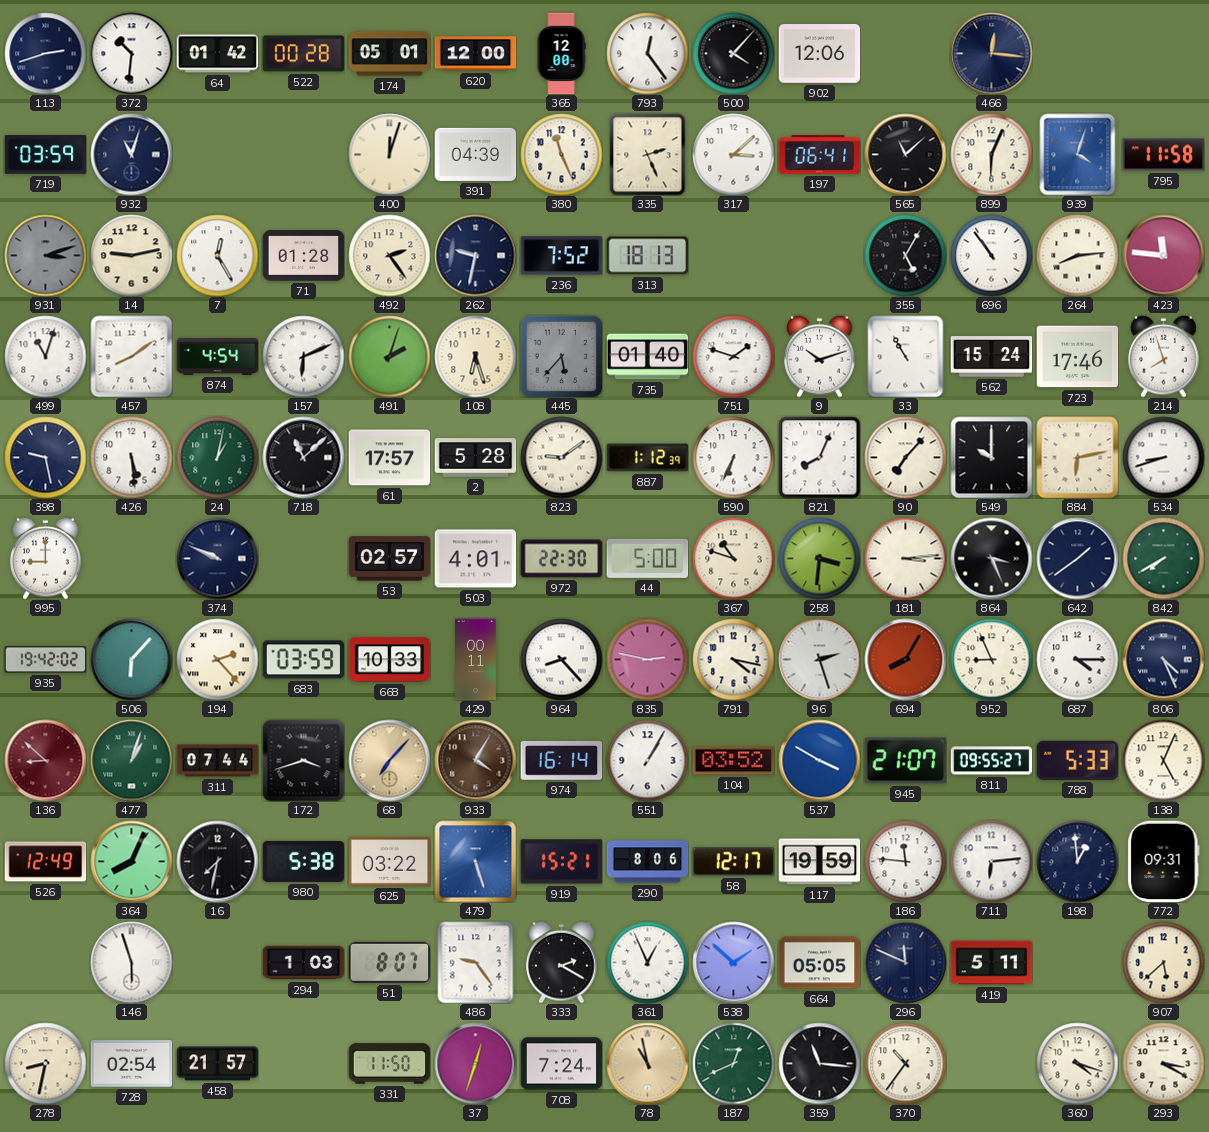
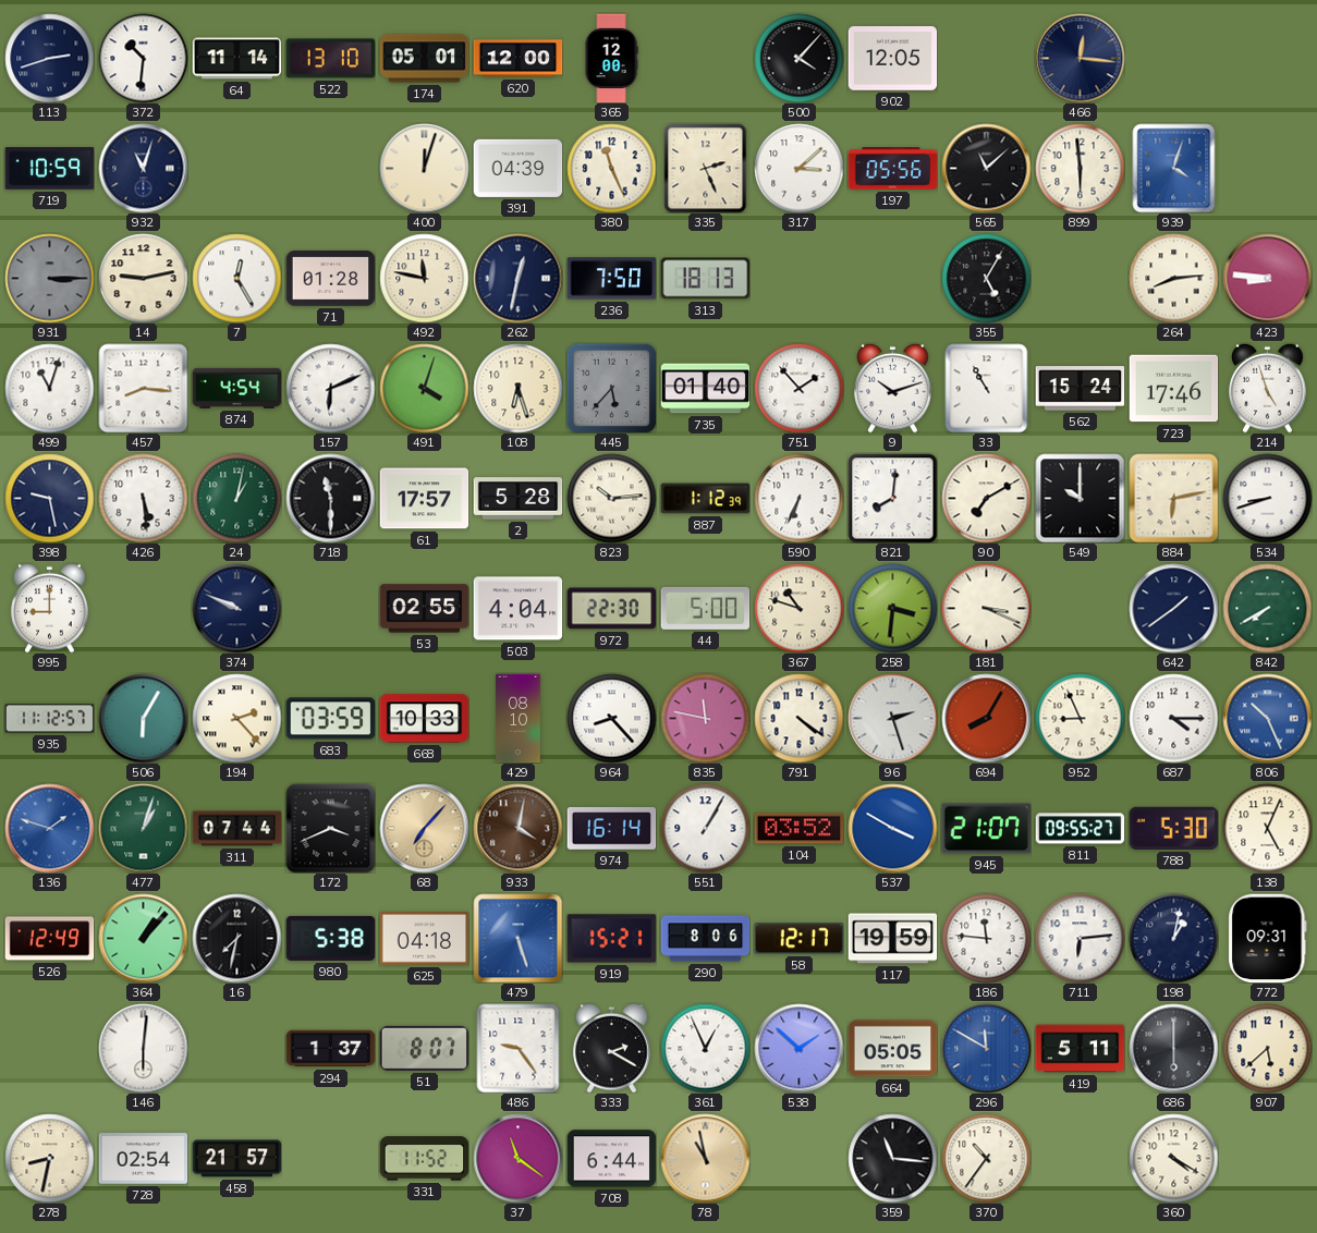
64: 01:42 -> 11:14 (236, 59)
522: 00:28 -> 13:10 (330, 59)
793: 12:24 -> none (647, 53)
902: 12:06 -> 12:05 (892, 59)
719: 03:59 -> 10:59 (49, 169)
197: 06:41 -> 05:56 (892, 169)
899: 6:04 -> 5:59 (1080, 168)
795: 11:58 -> none (1163, 155)
931: 3:12 -> 3:15 (49, 278)
492: 2:24 -> 11:47 (424, 278)
262: 9:32 -> 12:32 (517, 278)
236: 7:52 -> 7:50 (611, 279)
696: 10:54 -> none (991, 255)
423: 11:46 -> 8:46 (1267, 278)
457: 8:09 -> 8:16 (143, 388)
491: 2:03 -> 4:03 (424, 388)
751: 1:48 -> 1:53 (798, 388)
214: 7:57 -> 4:57 (1268, 388)
718: 11:08 -> 11:30 (330, 498)
823: 9:09 -> 10:14 (611, 498)
821: 8:04 -> 8:01 (892, 498)
90: 7:07 -> 7:10 (986, 498)
53: 02:57 -> 02:55 (424, 609)
503: 4:01 -> 4:04 (517, 609)
181: 3:14 -> 3:19 (986, 608)
864: 3:26 -> none (991, 558)
935: 19:42 -> 11:12 (49, 719)
506: 6:07 -> 6:05 (143, 718)
429: 00:11 -> 08:10 (519, 718)
835: 2:47 -> 11:47 (705, 718)
791: 4:17 -> 4:21 (798, 718)
806: 4:26 -> 10:26 (1267, 718)
806 dial: navy -> blue (1267, 718)
136: 8:52 -> 1:48 (49, 828)
136 dial: burgundy -> blue (49, 828)
172: 3:42 -> 3:41 (330, 828)
933: 4:05 -> 4:02 (517, 828)
788: 5:33 -> 5:30 (1173, 828)
364: 8:04 -> 1:07 (143, 938)
625: 03:22 -> 04:18 (424, 939)
198: 12:59 -> 1:02 (1173, 938)
146: 5:57 -> 6:01 (143, 1048)
294: 1:03 -> 1:37 (330, 1049)
296: 11:49 -> 11:50 (986, 1048)
296 dial: navy -> blue (986, 1048)
686: none -> 6:00 (1173, 1048)
331: 11:50 -> 11:52 (424, 1159)
37: 12:33 -> 11:21 (517, 1158)
708: 7:24 -> 6:44 (611, 1159)
187: 12:41 -> none (733, 1063)
360: 4:18 -> 4:20 (1173, 1158)
293: 3:20 -> none (1163, 1063)
